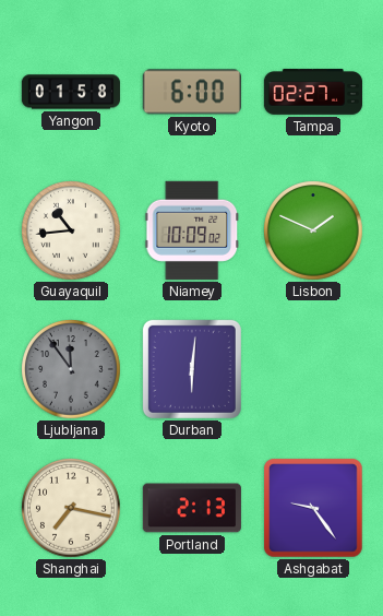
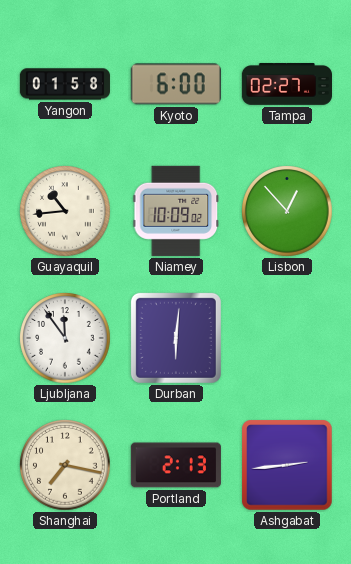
Lisbon: 1:49 -> 12:53 (287, 211)
Ljubljana dial: grey -> white (65, 338)
Ashgabat: 9:24 -> 2:44 (287, 465)
